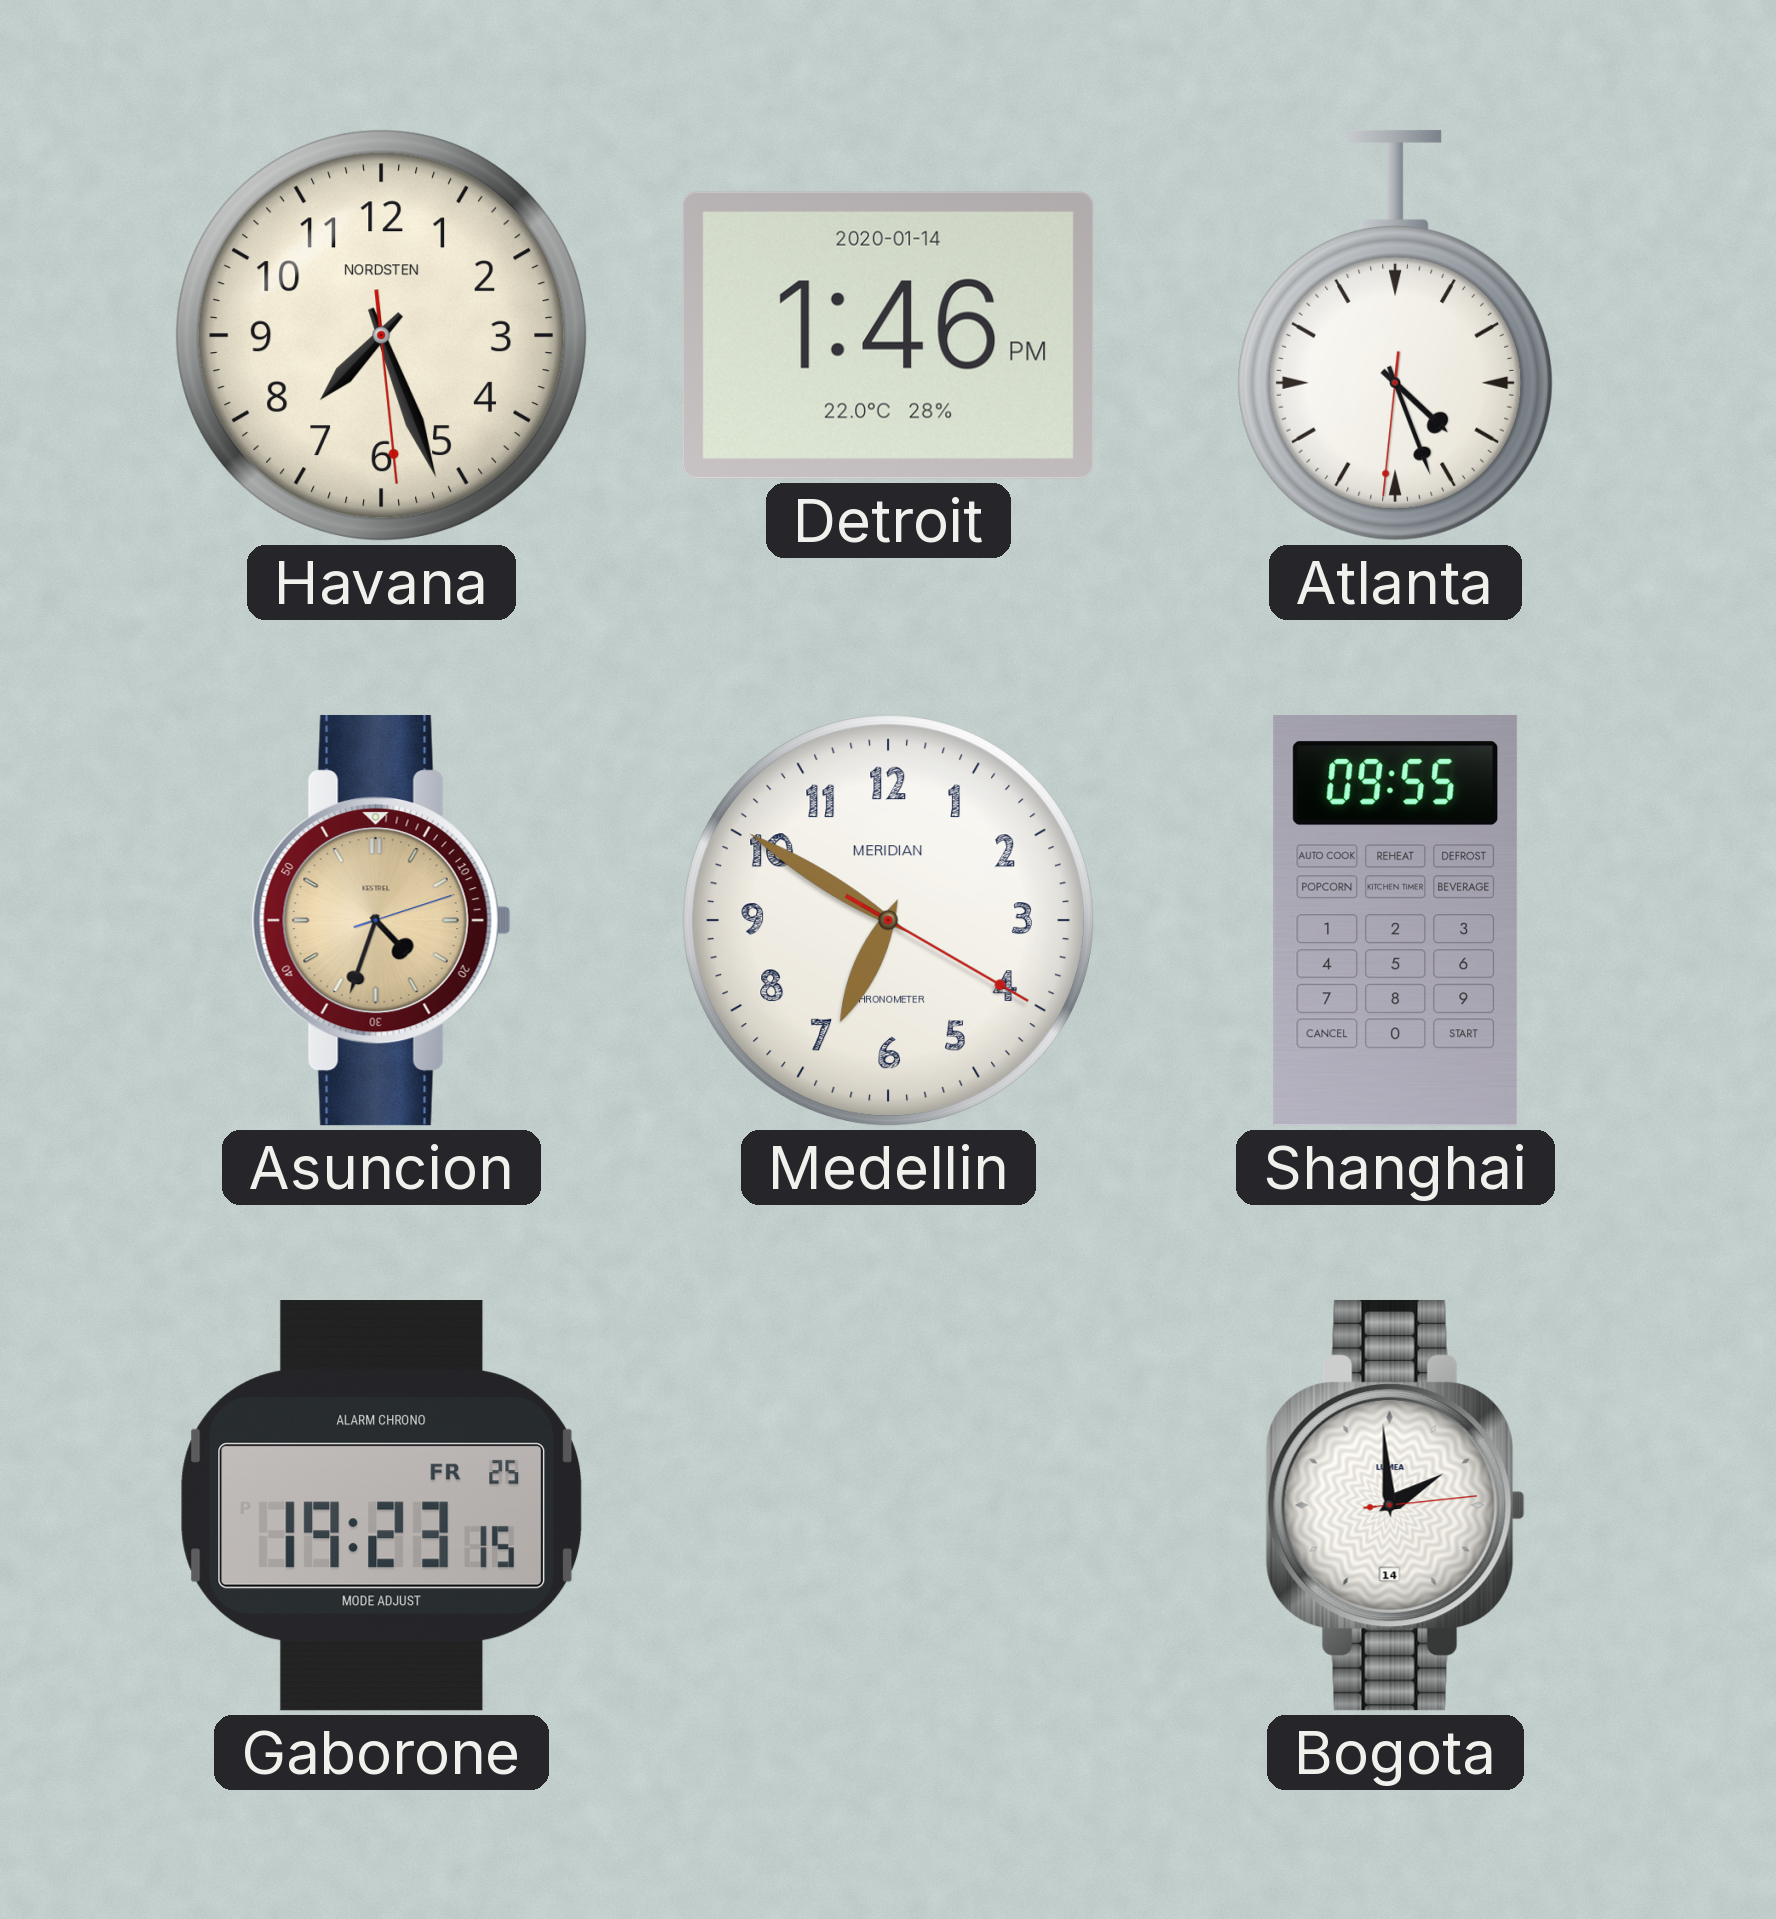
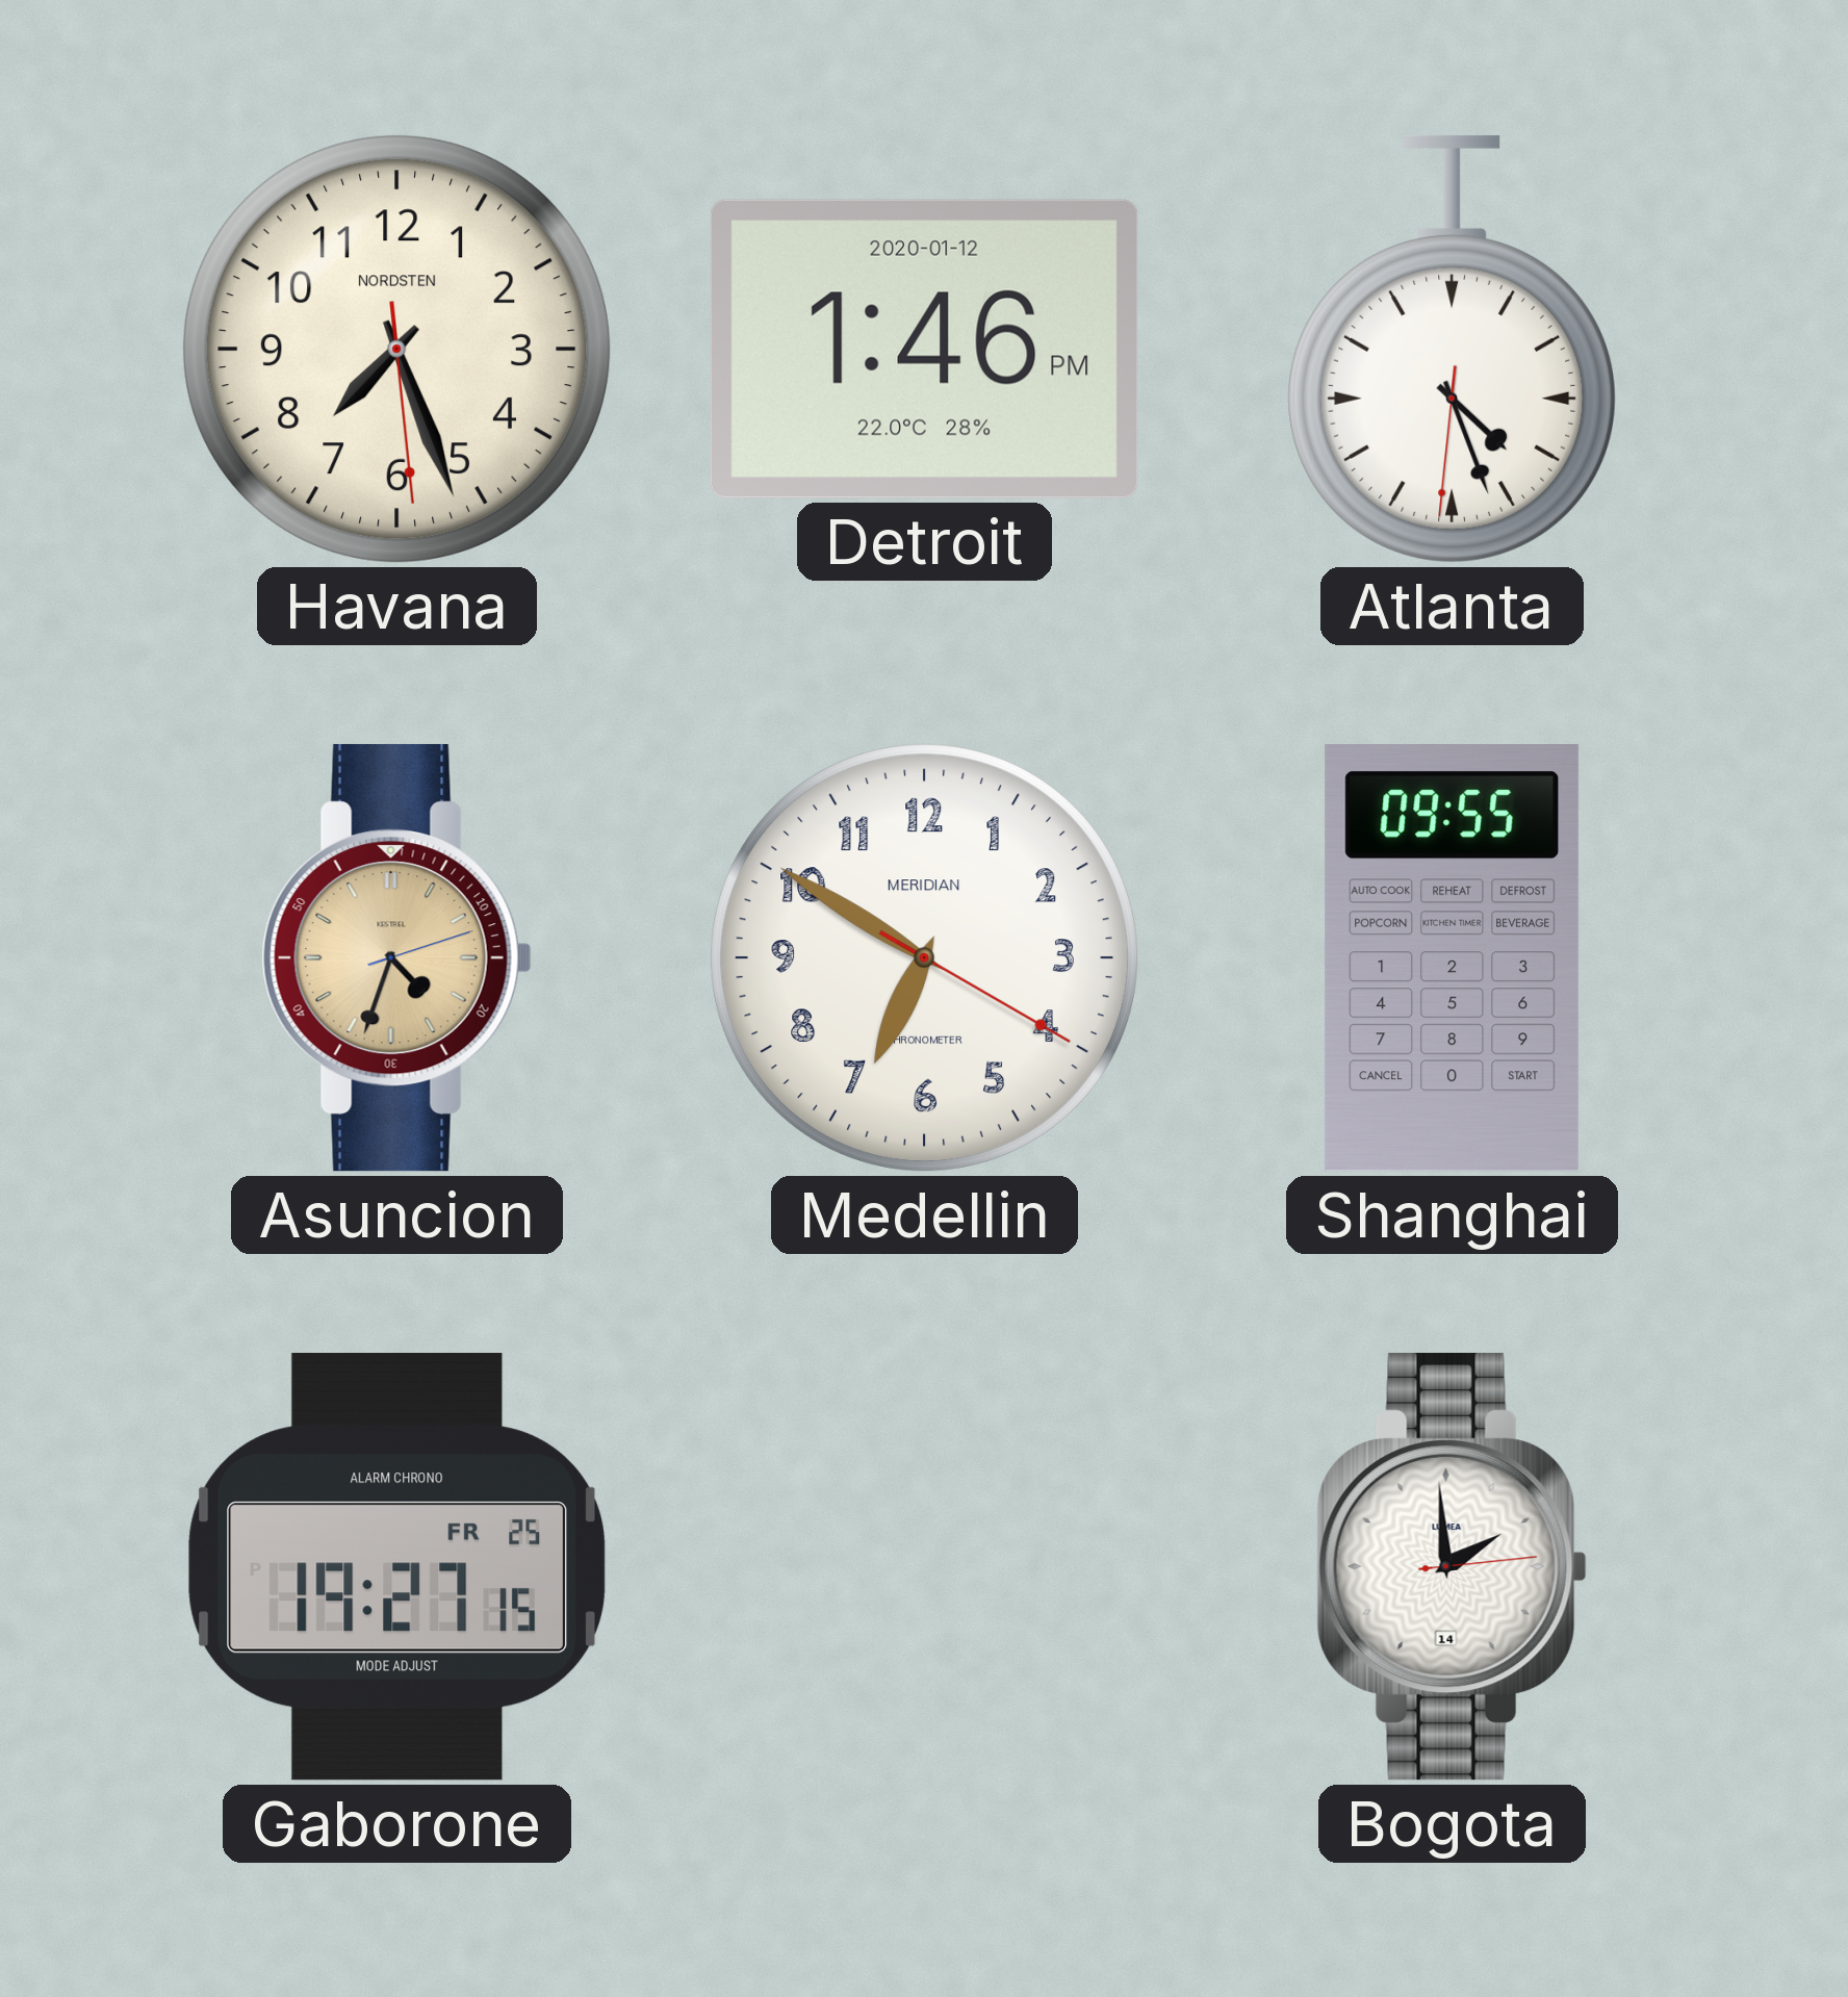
Detroit date: 2020-01-14 -> 2020-01-12 (924, 349)
Gaborone: 19:23 -> 19:27 (397, 1567)
